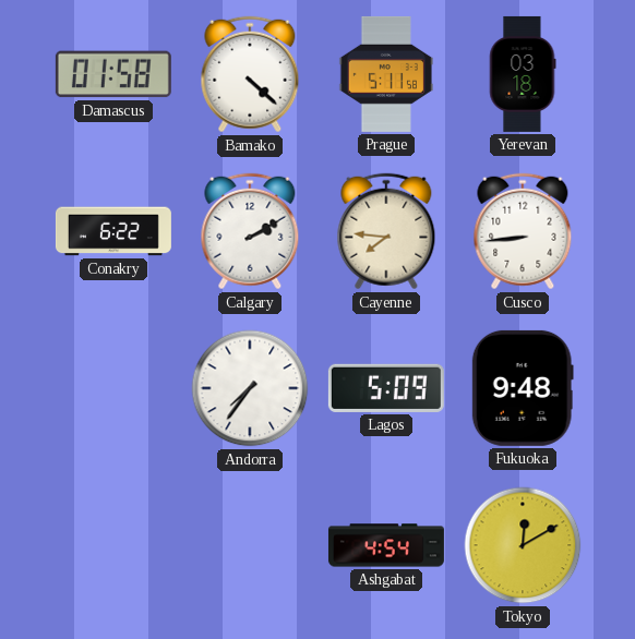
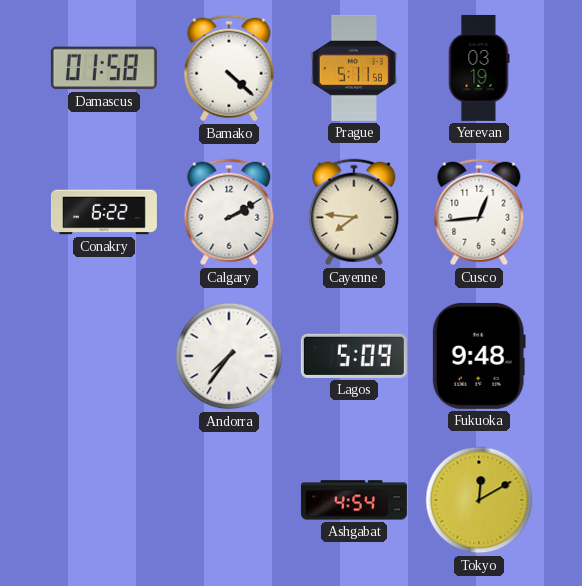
Yerevan: 03:18 -> 03:19 (479, 68)
Cusco: 8:44 -> 12:44 (479, 212)
